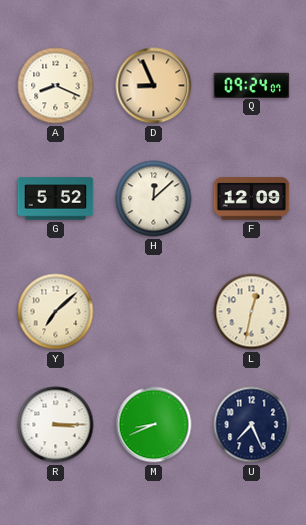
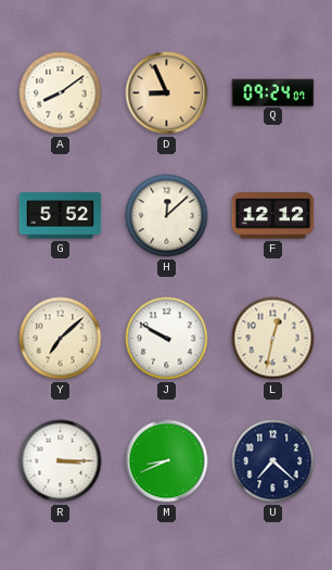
A: 8:19 -> 8:09 (61, 93)
F: 12:09 -> 12:12 (273, 216)
J: none -> 9:50 (167, 339)
U: 7:26 -> 7:22 (273, 461)
